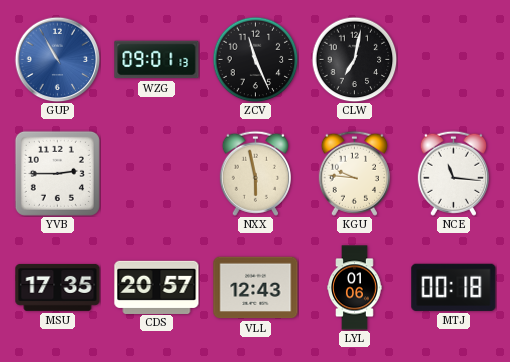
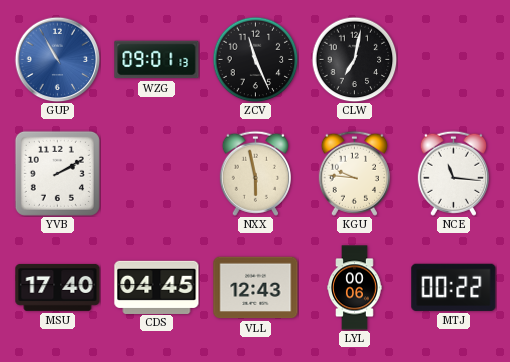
YVB: 2:45 -> 2:10 (57, 173)
MSU: 17:35 -> 17:40 (58, 287)
CDS: 20:57 -> 04:45 (157, 287)
LYL: 01:06 -> 00:06 (355, 288)
MTJ: 00:18 -> 00:22 (454, 287)
